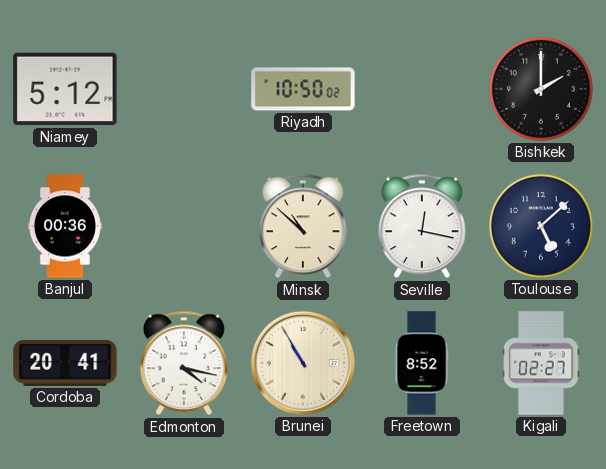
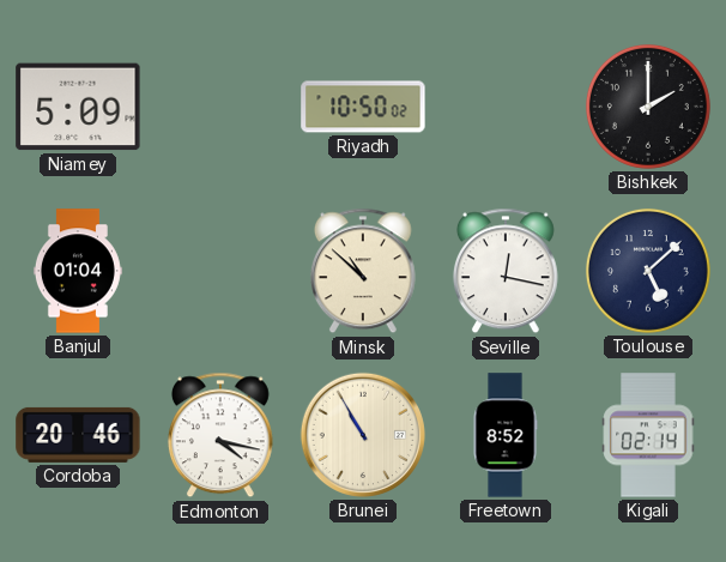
Niamey: 5:12 -> 5:09 (78, 107)
Banjul: 00:36 -> 01:04 (78, 271)
Cordoba: 20:41 -> 20:46 (78, 435)
Kigali: 02:27 -> 02:14 (648, 435)
